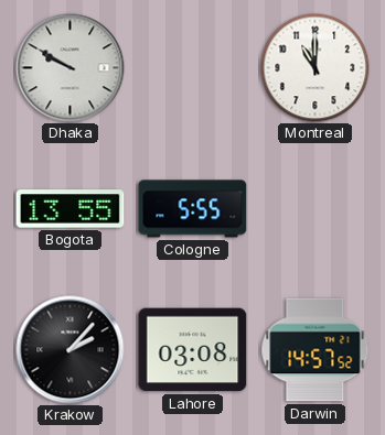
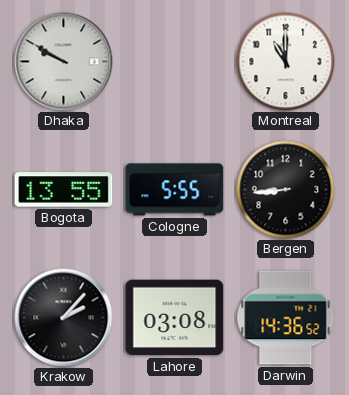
Bergen: none -> 8:44 (286, 190)
Darwin: 14:57 -> 14:36 (286, 318)
